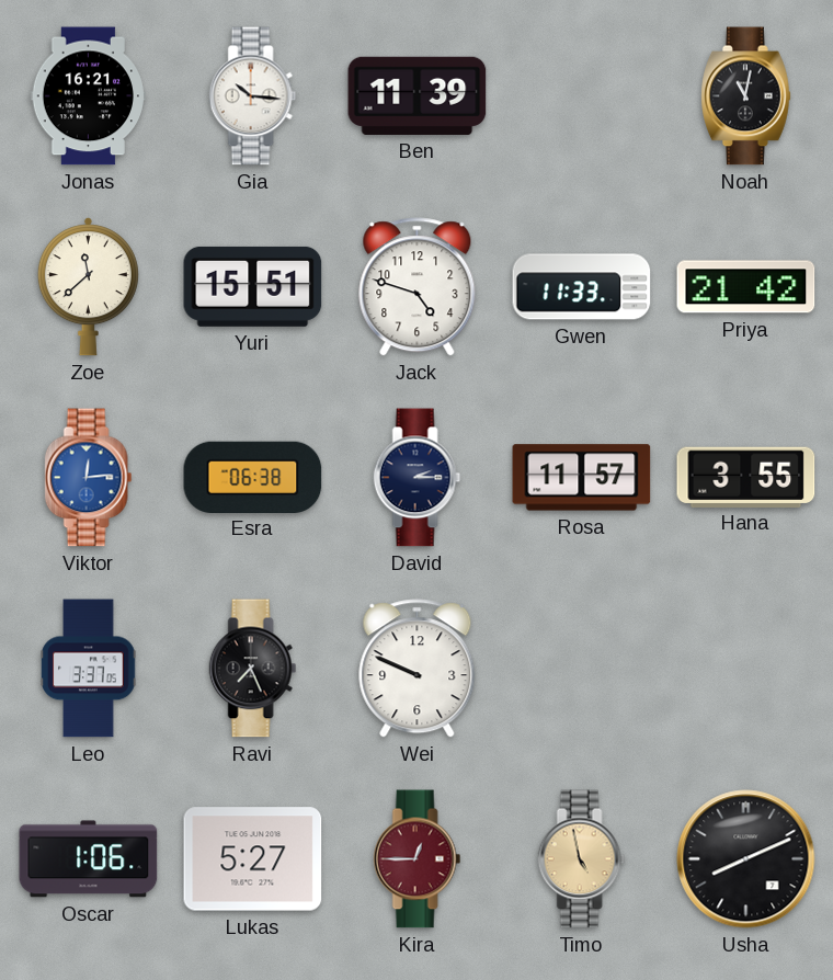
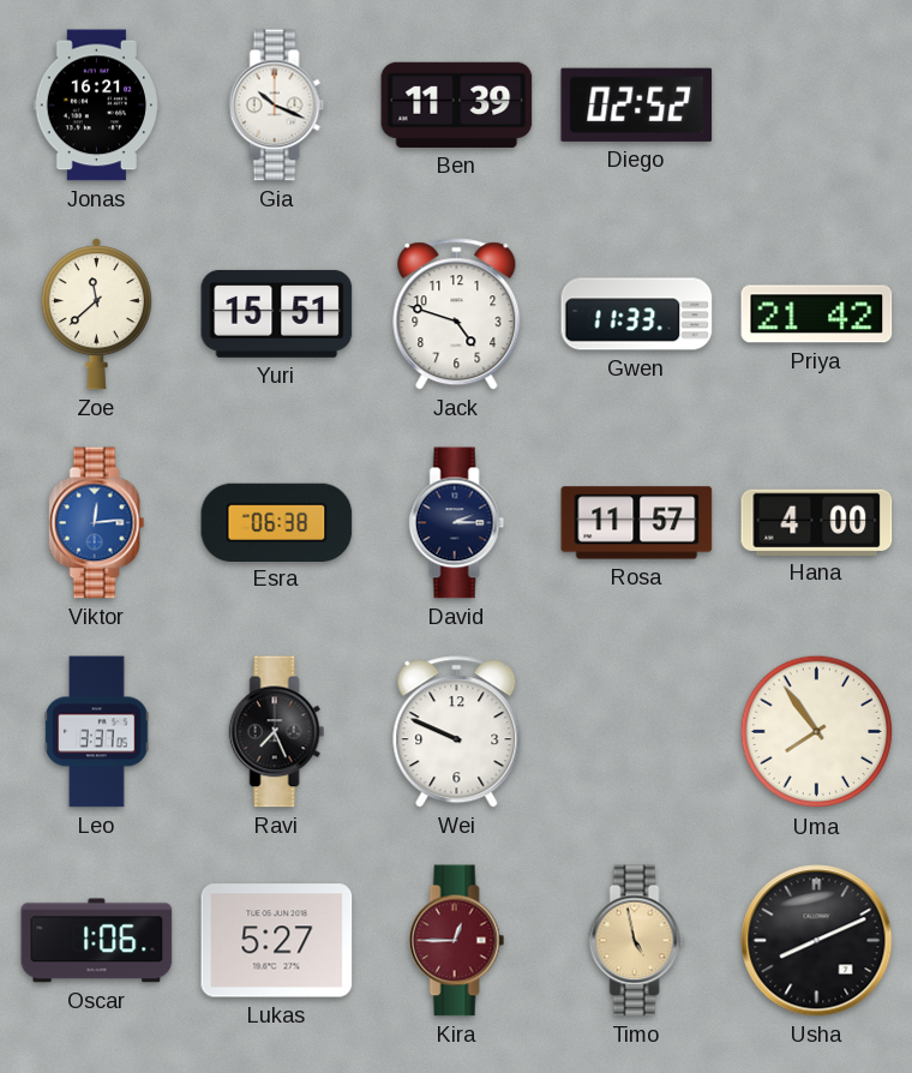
Gia: 10:16 -> 10:19 (277, 106)
Diego: none -> 02:52 (637, 104)
Noah: 11:02 -> none (746, 96)
Hana: 3:55 -> 4:00 (817, 522)
Uma: none -> 7:54 (817, 732)
